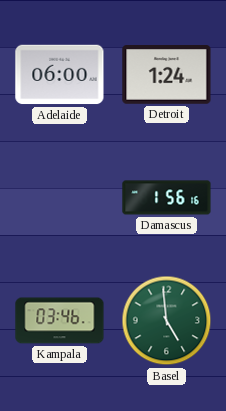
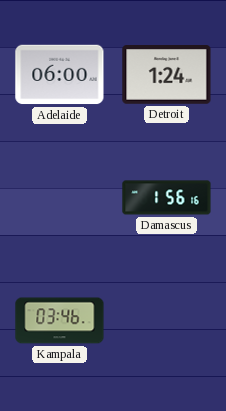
Basel: 4:59 -> none (167, 321)
